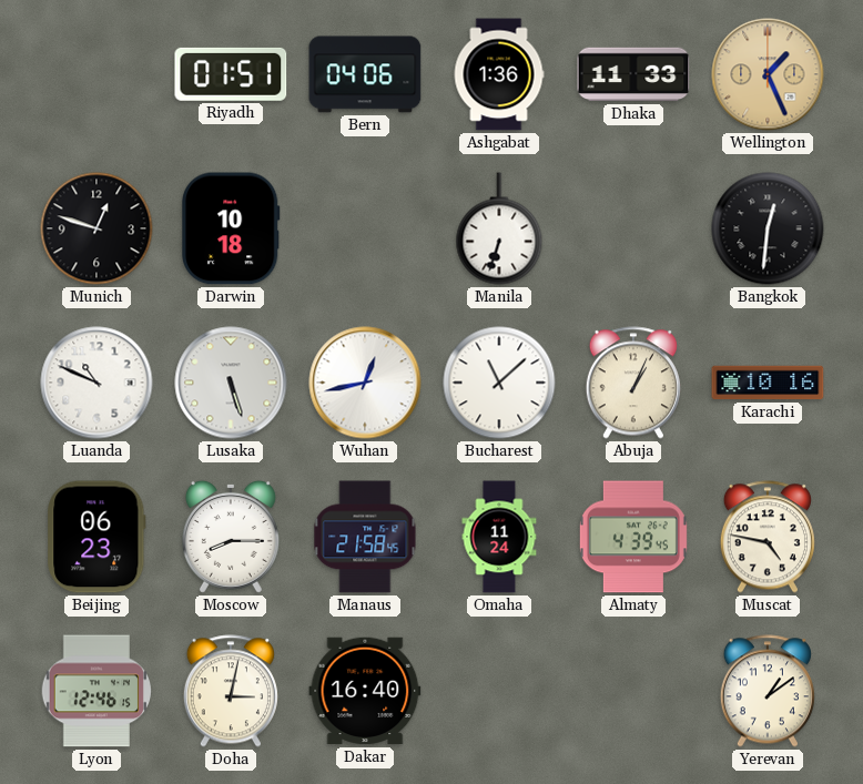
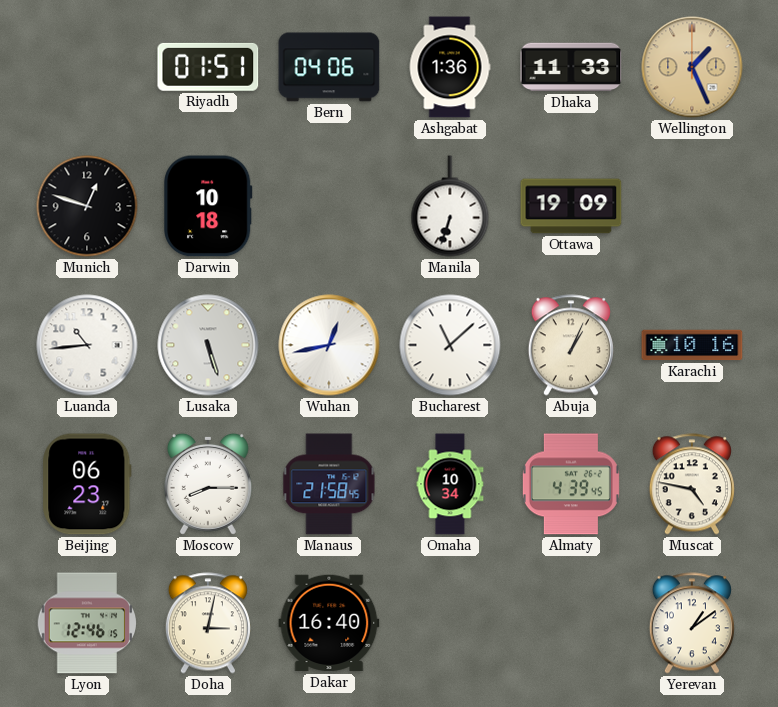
Ottawa: none -> 19:09 (571, 206)
Bangkok: 12:31 -> none (768, 228)
Luanda: 10:49 -> 10:44 (87, 345)
Omaha: 11:24 -> 10:34 (450, 484)
